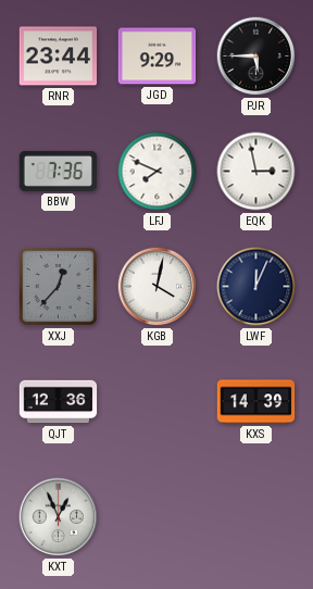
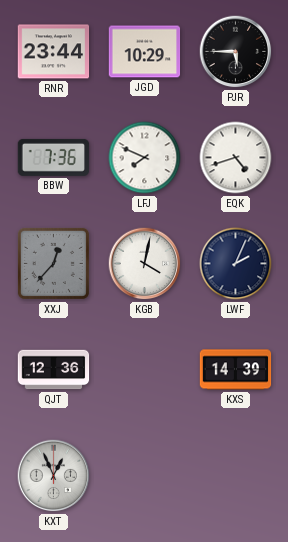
JGD: 9:29 -> 10:29 (145, 52)
EQK: 2:58 -> 4:42 (236, 158)
LWF: 12:04 -> 2:04 (236, 264)
